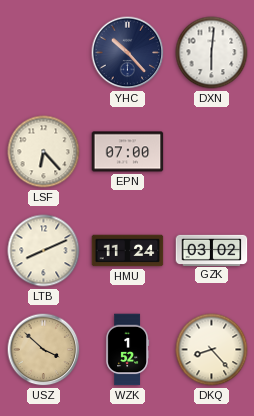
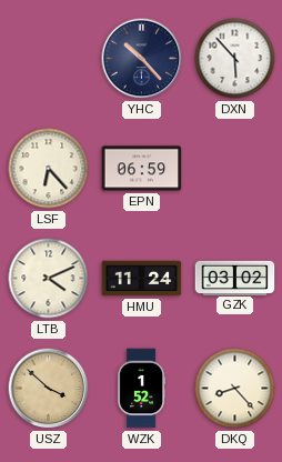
DXN: 6:01 -> 5:53 (235, 59)
EPN: 07:00 -> 06:59 (142, 169)
LTB: 8:11 -> 4:11 (49, 279)
